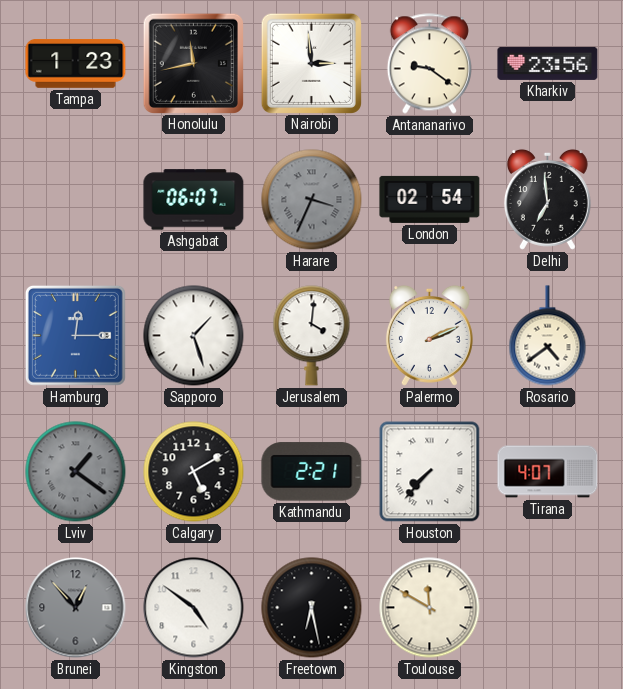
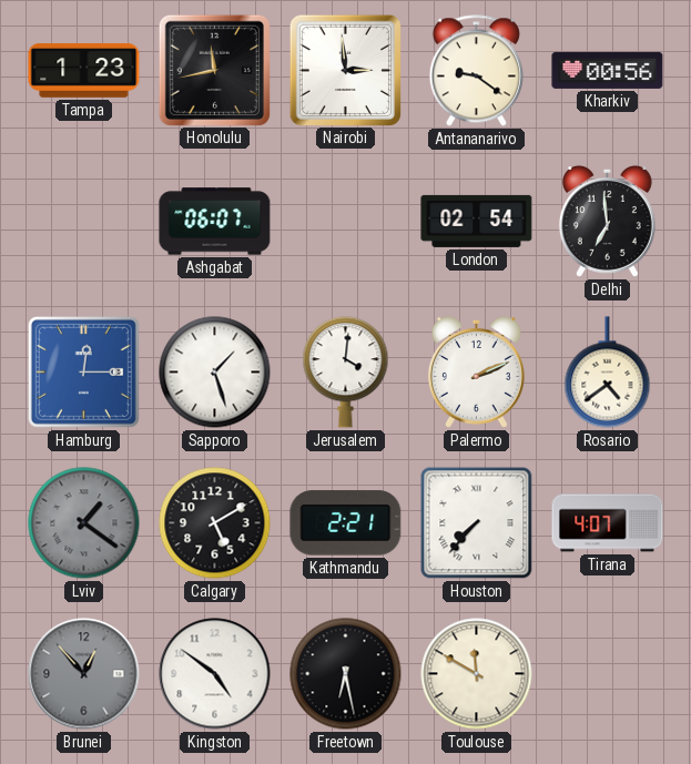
Kharkiv: 23:56 -> 00:56 (608, 70)
Harare: 3:34 -> none (312, 200)
